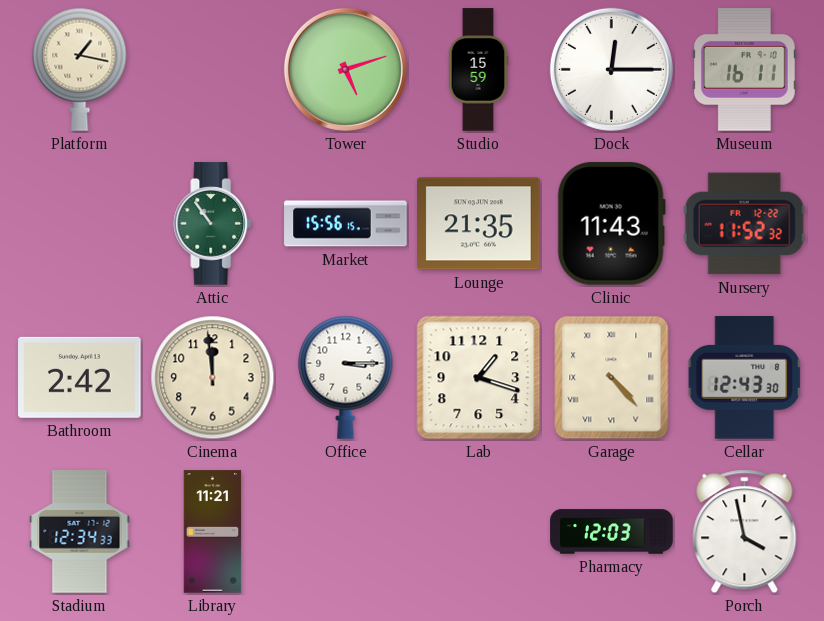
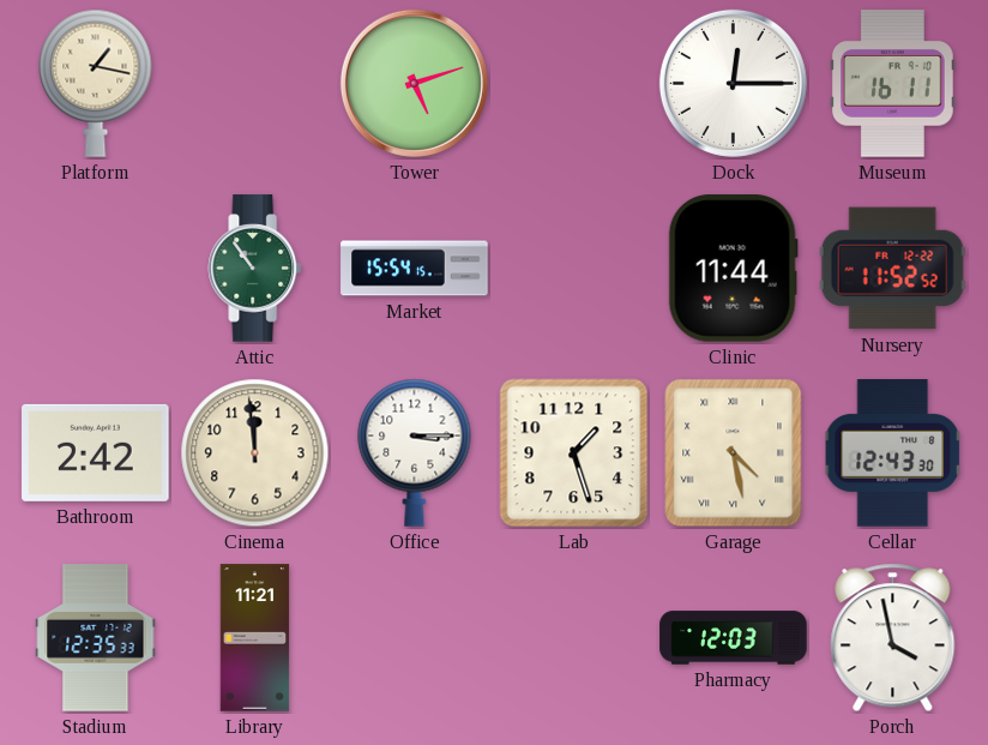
Studio: 15:59 -> none (478, 70)
Market: 15:56 -> 15:54 (415, 269)
Lounge: 21:35 -> none (479, 224)
Clinic: 11:43 -> 11:44 (733, 269)
Nursery: 11:52:32 -> 11:52:52 (892, 269)
Lab: 1:18 -> 1:27 (574, 453)
Garage: 4:23 -> 4:28 (734, 453)
Stadium: 12:34 -> 12:35 (96, 638)
